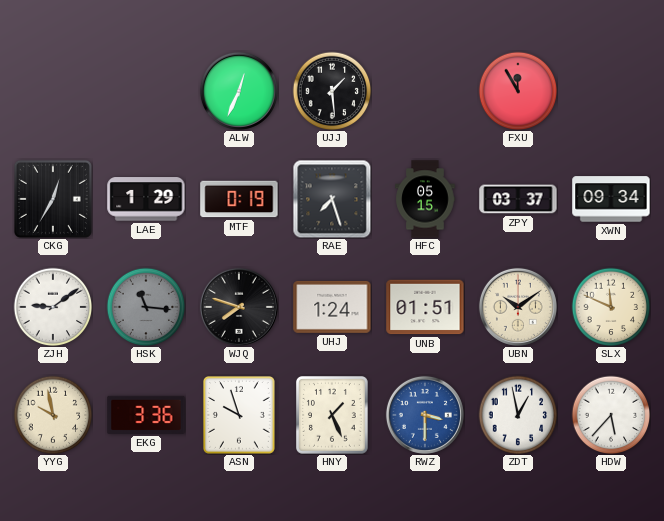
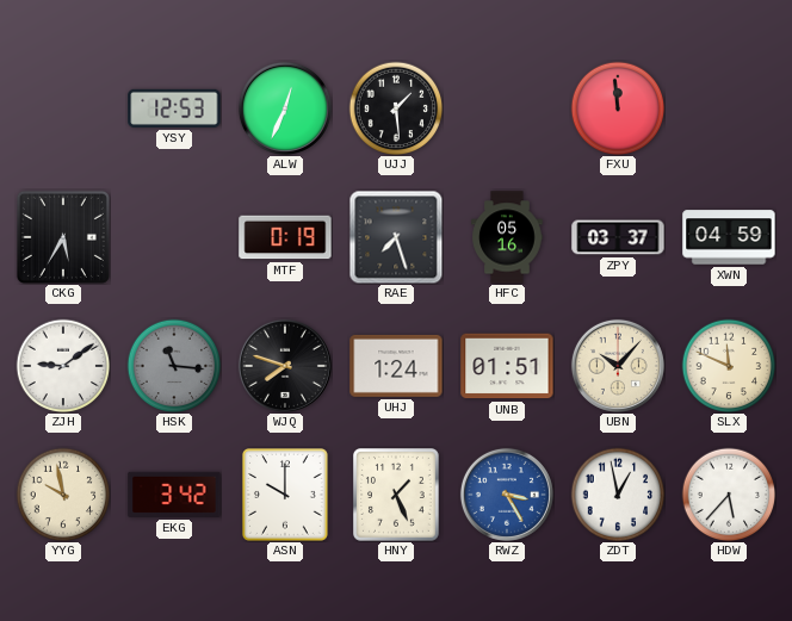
YSY: none -> 12:53 (174, 108)
FXU: 11:55 -> 11:59 (618, 108)
CKG: 12:35 -> 5:35 (63, 237)
LAE: 1:29 -> none (146, 199)
HFC: 05:15 -> 05:16 (507, 237)
XWN: 09:34 -> 04:59 (729, 237)
UBN: 10:09 -> 10:07 (618, 366)
EKG: 3:36 -> 3:42 (174, 495)
ASN: 9:57 -> 10:00 (286, 496)
RWZ: 3:30 -> 3:25 (507, 495)
